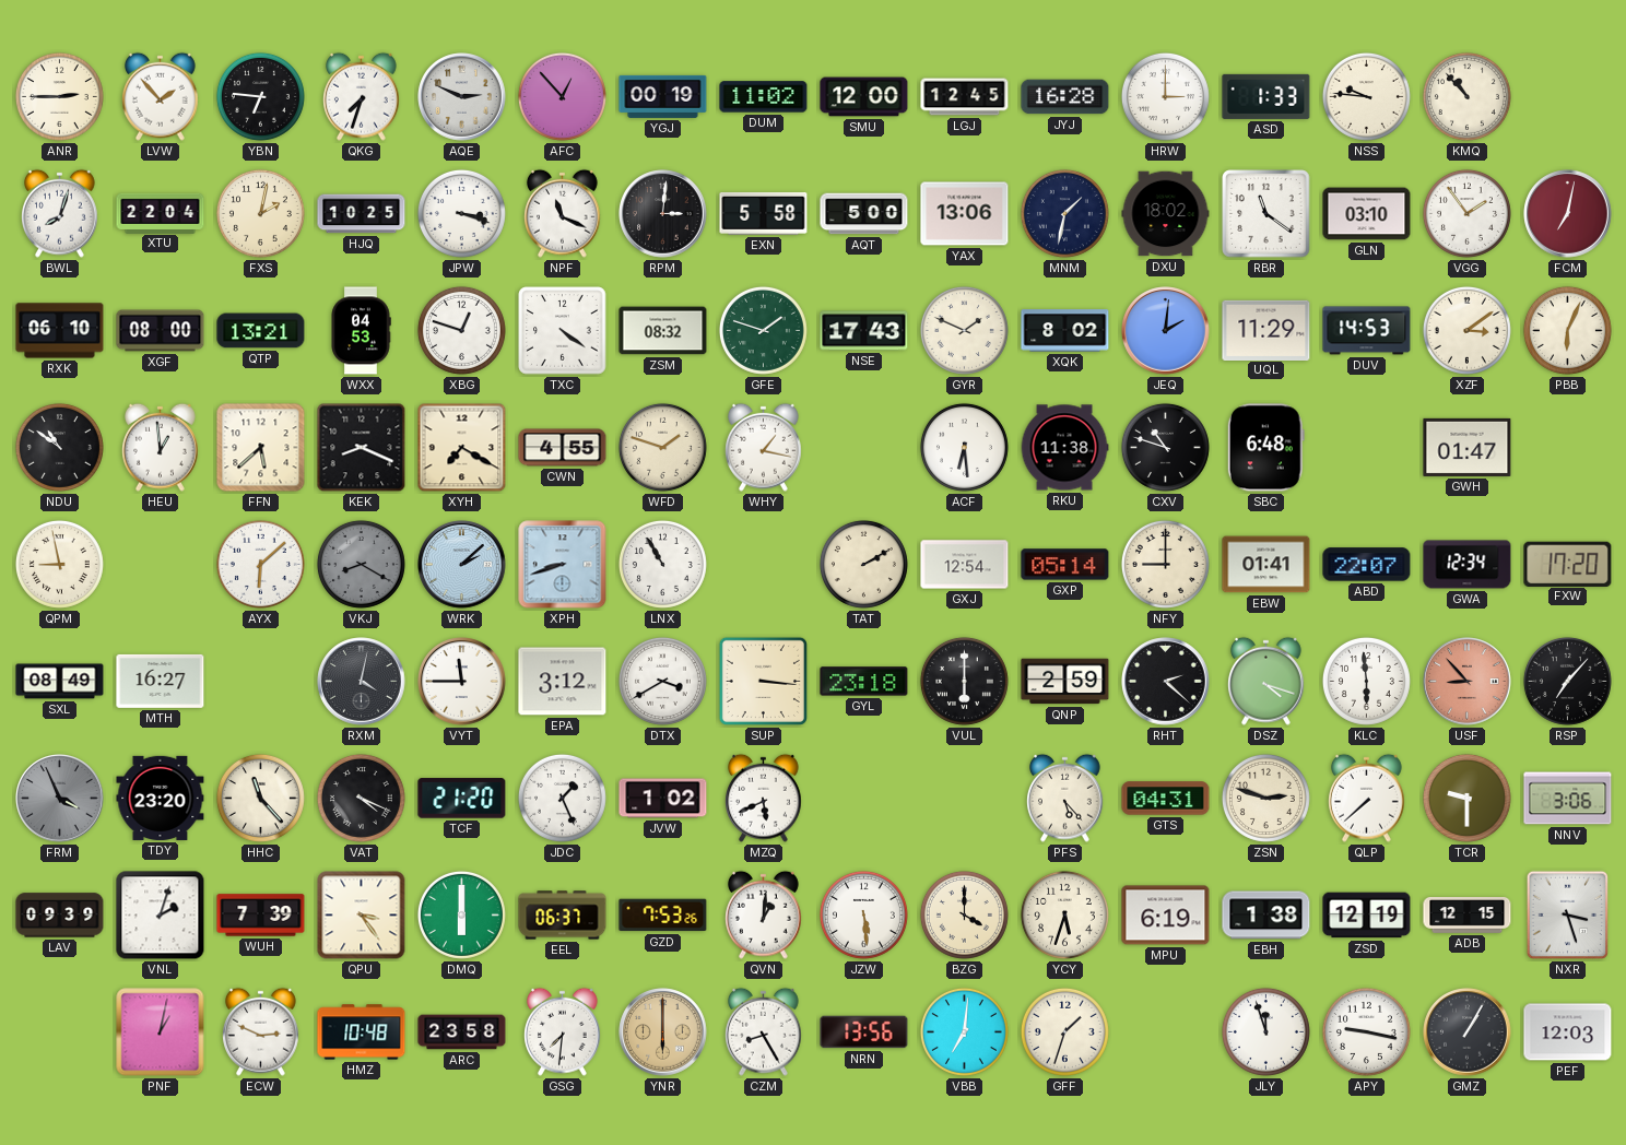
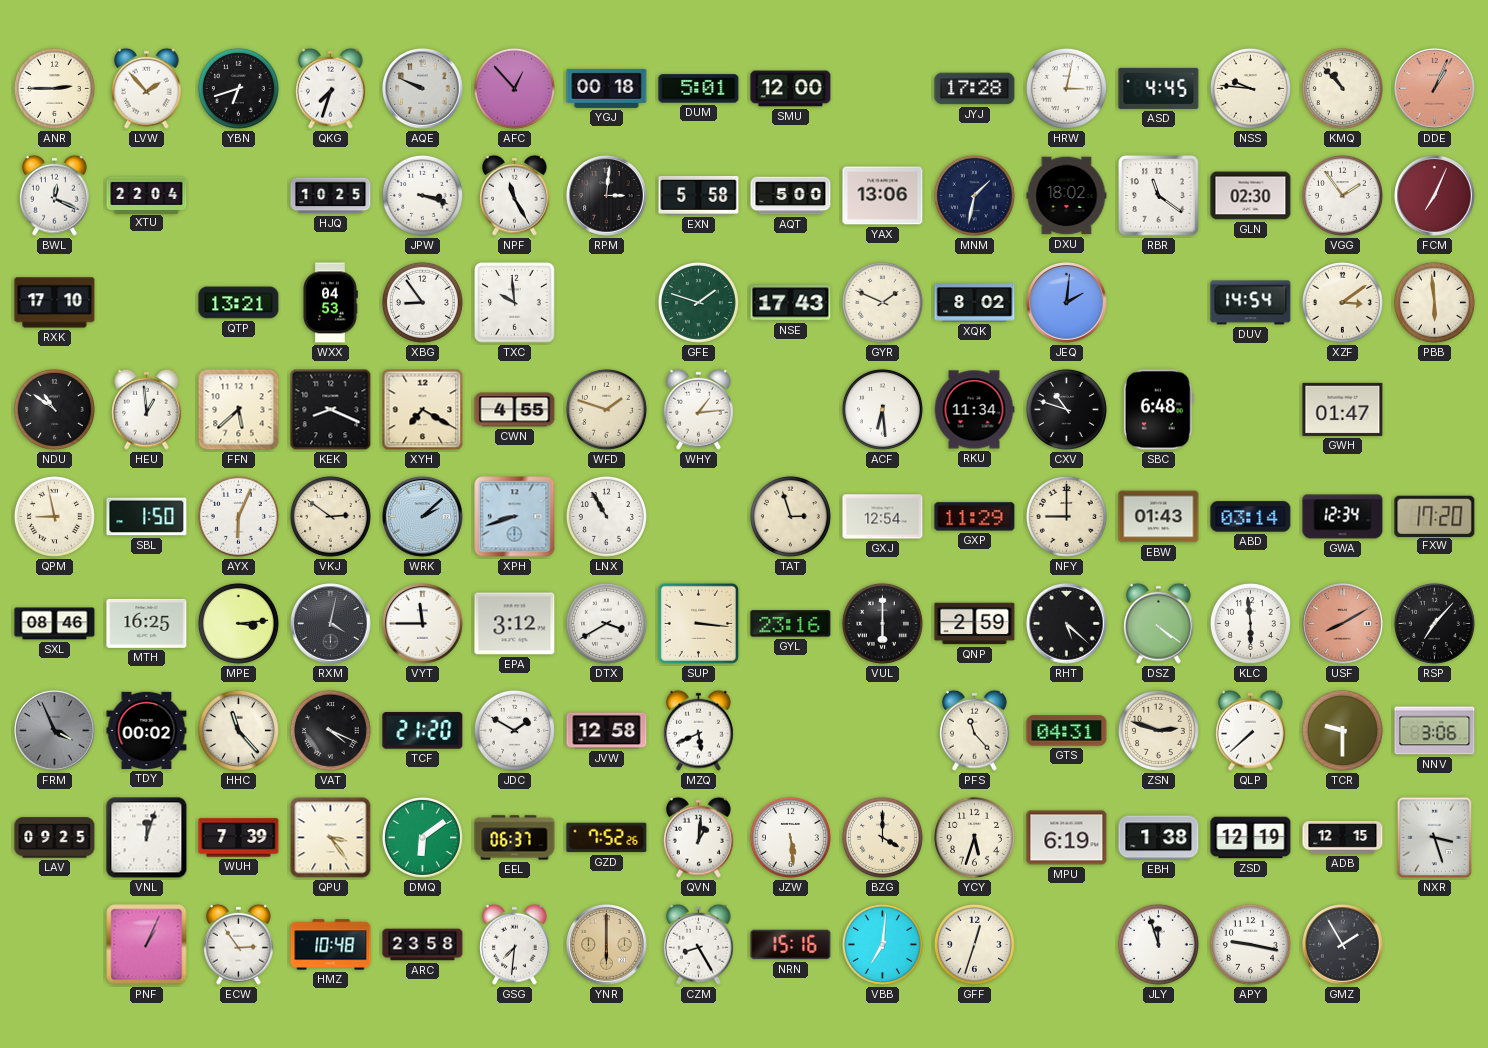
YBN: 6:46 -> 6:42 (238, 88)
AQE: 2:49 -> 9:49 (423, 89)
YGJ: 00:19 -> 00:18 (607, 88)
DUM: 11:02 -> 5:01 (699, 89)
LGJ: 12:45 -> none (965, 97)
JYJ: 16:28 -> 17:28 (975, 89)
HRW: 3:00 -> 3:02 (1066, 88)
ASD: 1:33 -> 4:45 (1159, 88)
DDE: none -> 1:04 (1435, 89)
BWL: 8:03 -> 12:19 (55, 195)
FXS: 2:02 -> none (260, 213)
NPF: 11:19 -> 11:25 (515, 195)
GLN: 03:10 -> 02:30 (1251, 196)
FCM: 7:02 -> 7:04 (1435, 196)
RXK: 06:10 -> 17:10 (55, 303)
XGF: 08:00 -> none (161, 331)
XBG: 12:48 -> 8:54 (422, 302)
TXC: 4:21 -> 9:59 (515, 303)
ZSM: 08:32 -> none (663, 331)
UQL: 11:29 -> none (1266, 330)
DUV: 14:53 -> 14:54 (1251, 303)
PBB: 6:04 -> 5:59 (1434, 302)
WHY: 1:17 -> 1:14 (699, 409)
RKU: 11:38 -> 11:34 (974, 410)
SBL: none -> 1:50 (147, 517)
AYX: 6:08 -> 6:04 (238, 516)
VKJ: 8:20 -> 2:51 (330, 516)
VKJ dial: grey -> cream (330, 516)
TAT: 2:10 -> 2:57 (790, 516)
GXP: 05:14 -> 11:29 (975, 517)
EBW: 01:41 -> 01:43 (1159, 517)
ABD: 22:07 -> 03:14 (1251, 517)
SXL: 08:49 -> 08:46 (55, 624)
MTH: 16:27 -> 16:25 (147, 623)
MPE: none -> 3:14 (238, 623)
GYL: 23:18 -> 23:16 (791, 624)
RHT: 2:22 -> 5:22 (1067, 624)
DSZ: 4:18 -> 4:21 (1159, 623)
USF: 8:53 -> 8:10 (1343, 624)
TDY: 23:20 -> 00:02 (147, 730)
JDC: 1:26 -> 1:50 (514, 730)
JVW: 1:02 -> 12:58 (607, 731)
PFS: 5:23 -> 11:23 (975, 730)
LAV: 09:39 -> 09:25 (55, 838)
VNL: 2:03 -> 12:03 (147, 838)
DMQ: 6:00 -> 6:09 (422, 837)
GZD: 7:53 -> 7:52 (607, 838)
PNF: 1:02 -> 1:04 (147, 945)
ECW: 2:49 -> 2:54 (239, 944)
NRN: 13:56 -> 15:16 (791, 945)
GFF: 1:33 -> 12:33 (974, 944)
GMZ: 1:05 -> 1:55 (1343, 945)
PEF: 12:03 -> none (1568, 1032)
